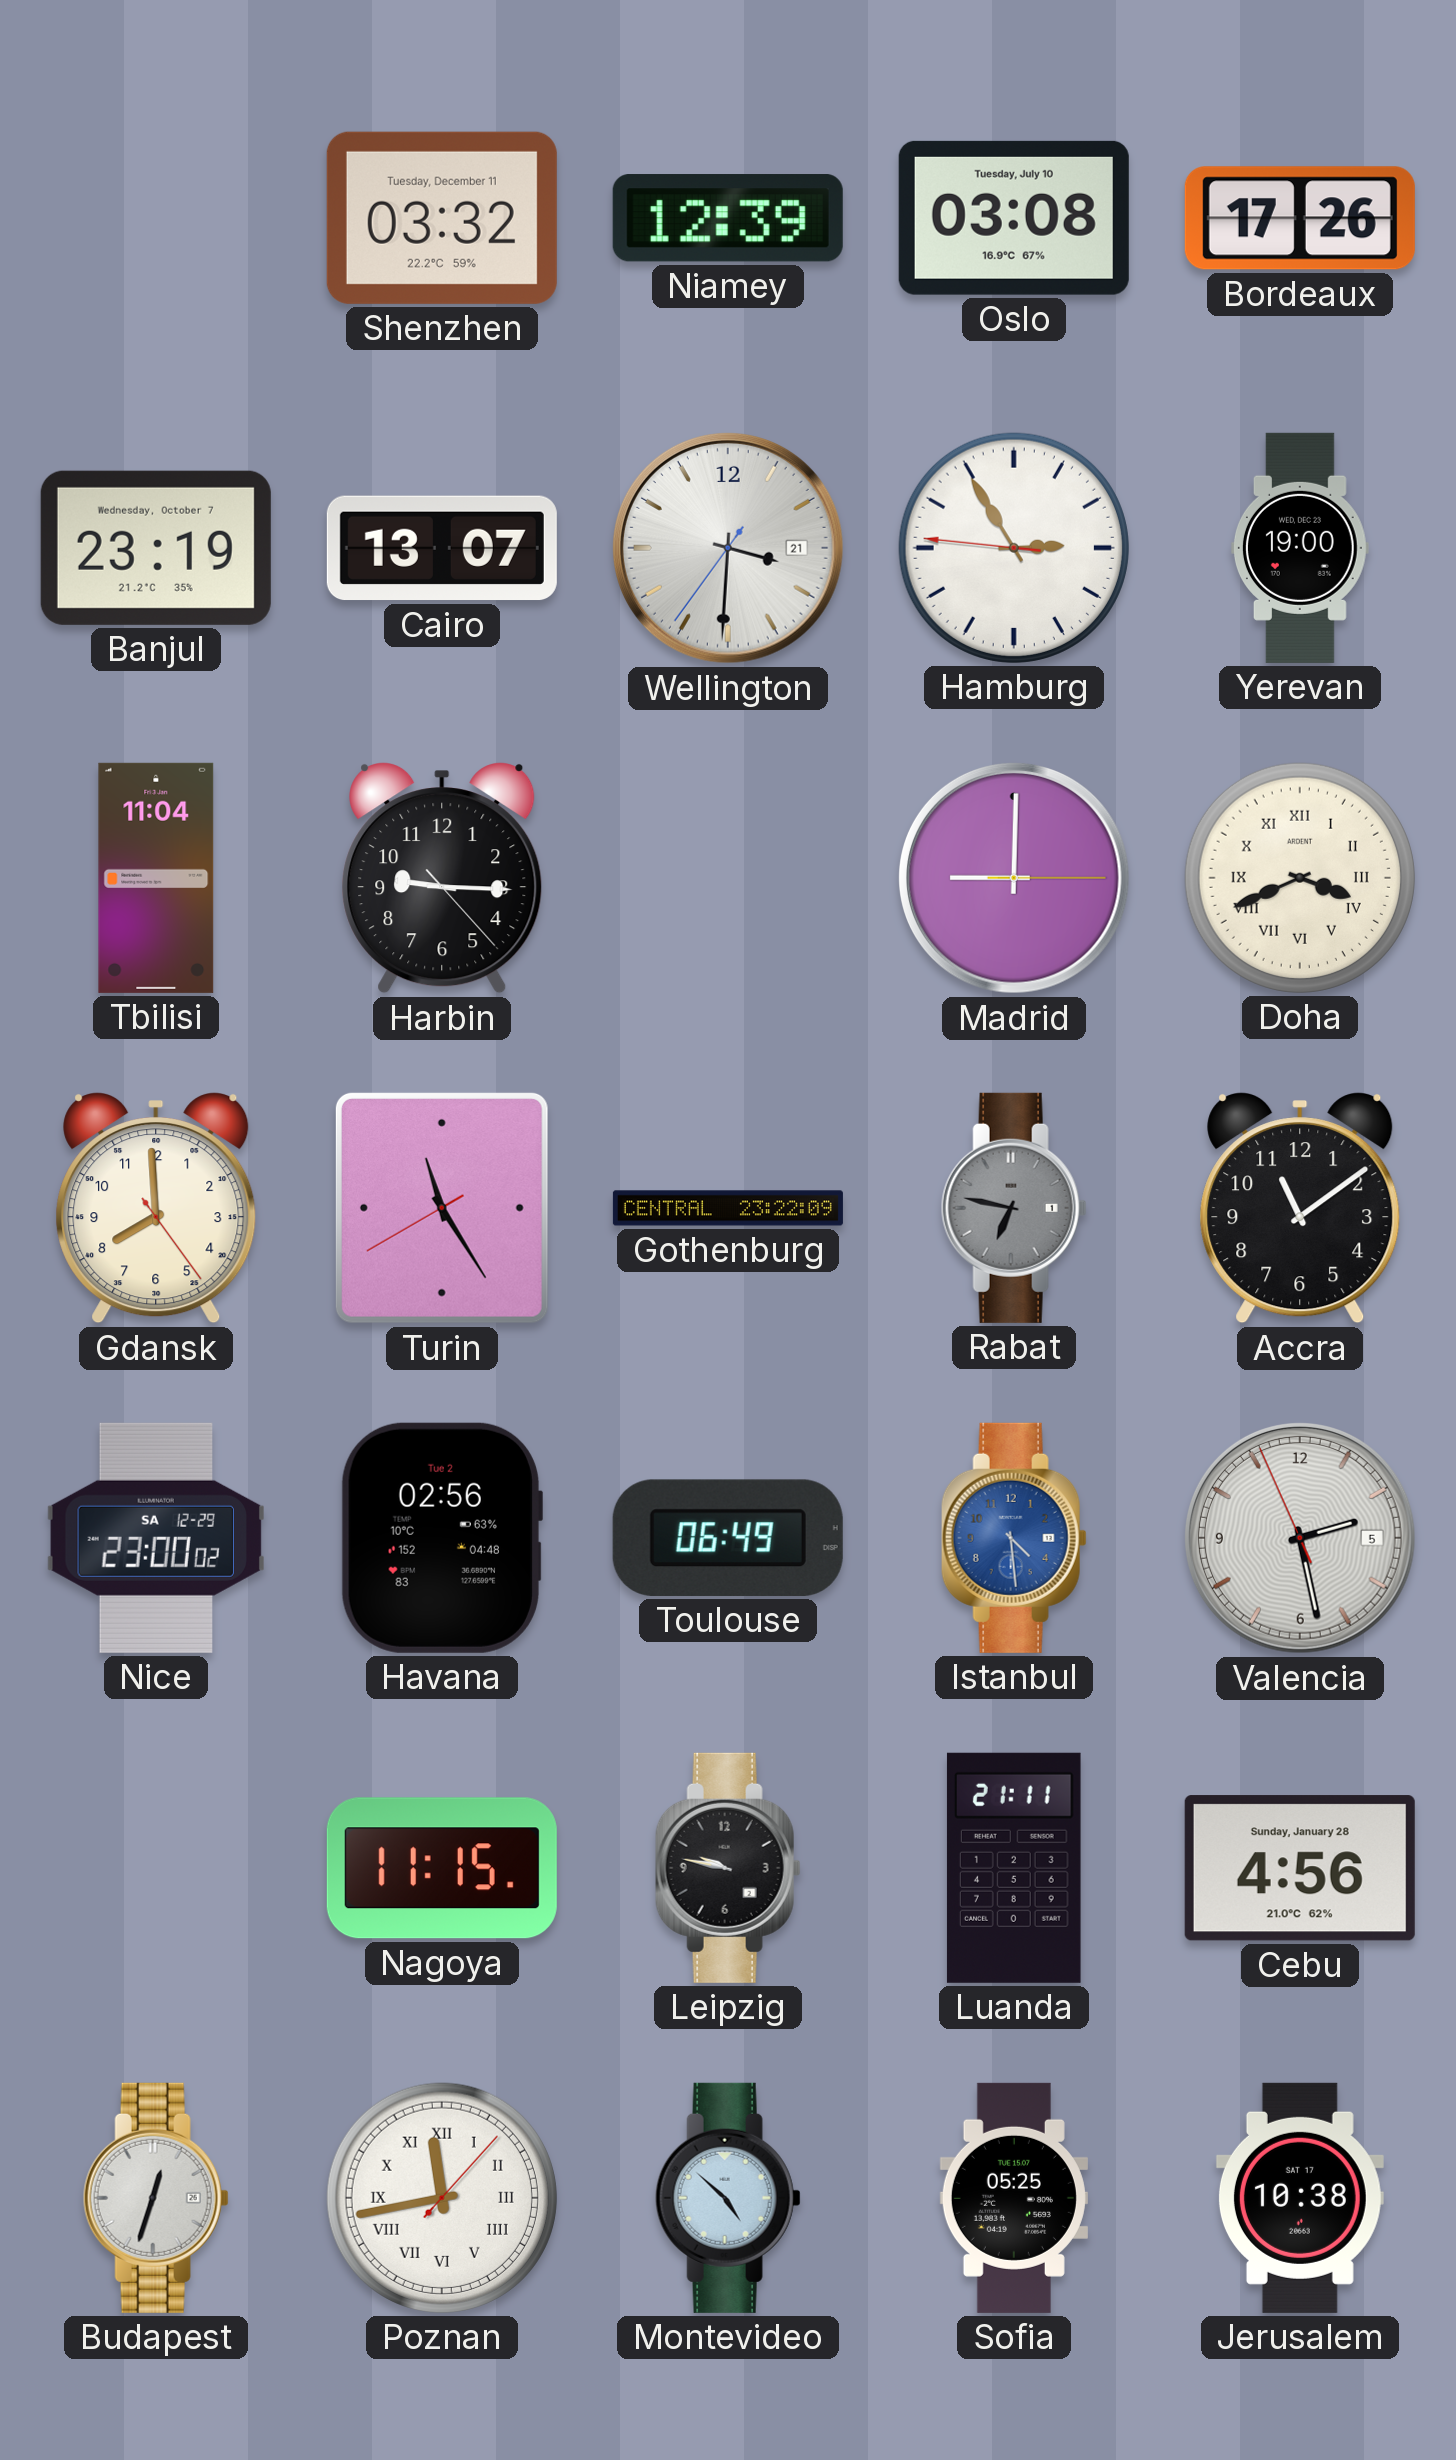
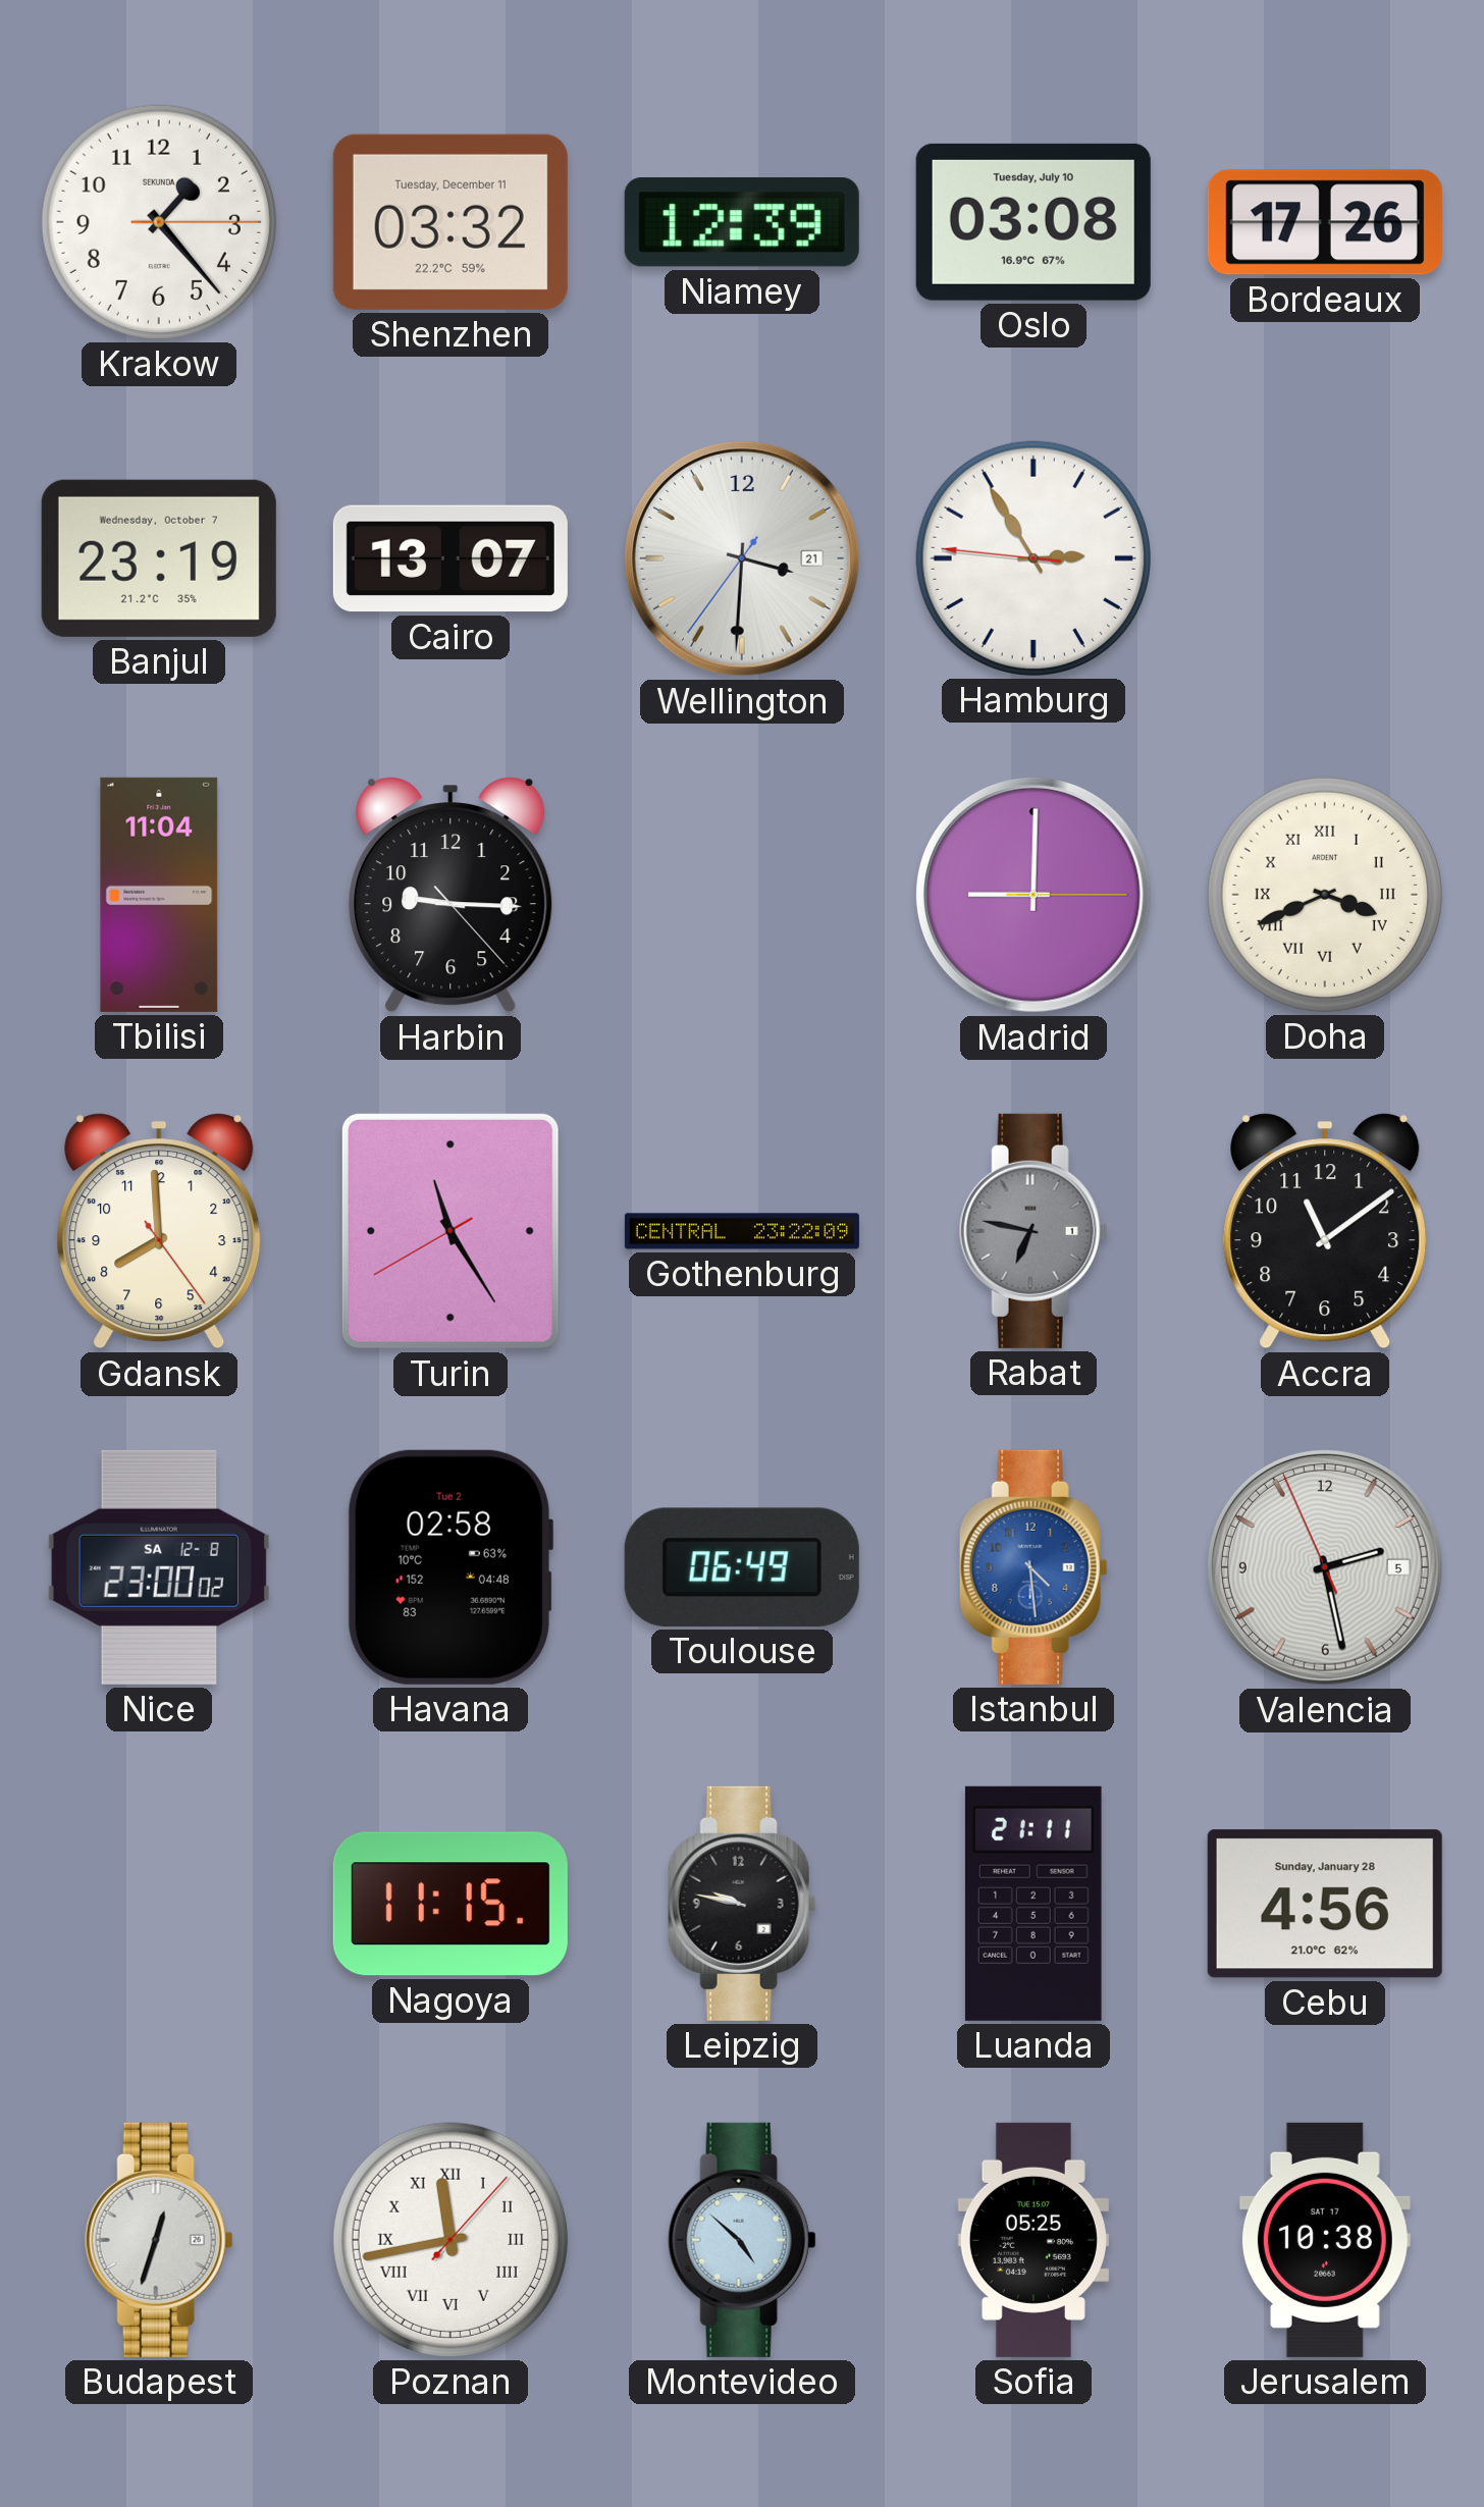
Krakow: none -> 1:23 (159, 222)
Yerevan: 19:00 -> none (1300, 548)
Nice date: SA 12-29 -> SA 12-8 (159, 1567)
Havana: 02:56 -> 02:58 (449, 1567)
